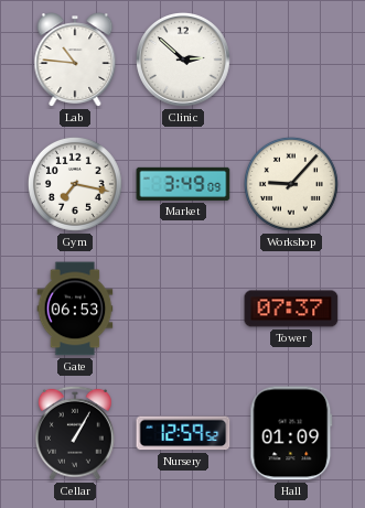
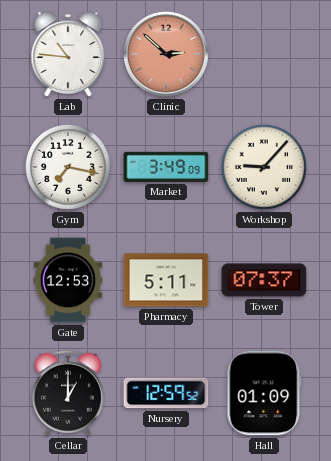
Clinic dial: white -> salmon (167, 55)
Gate: 06:53 -> 12:53 (68, 280)
Pharmacy: none -> 5:11 (166, 280)
Cellar: 1:05 -> 1:00 (68, 393)
